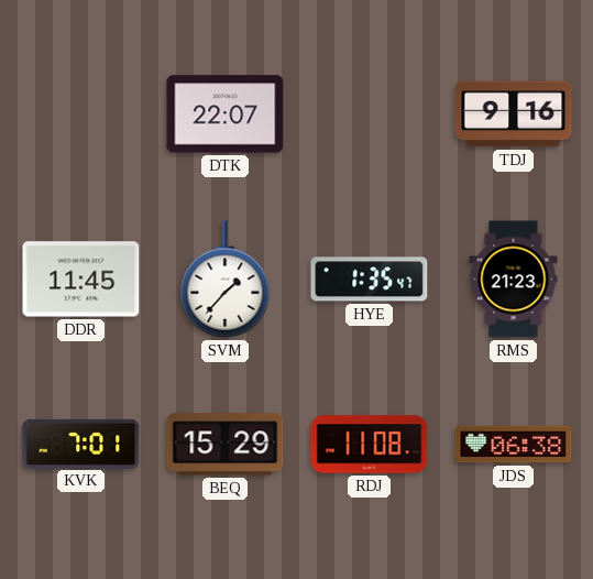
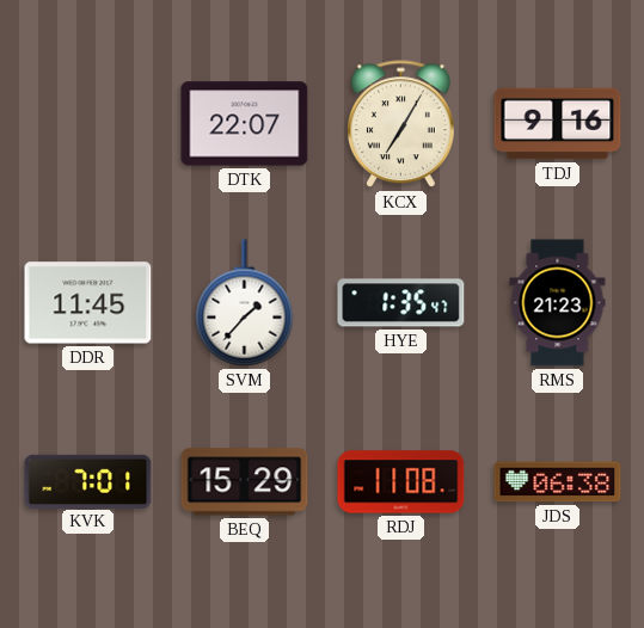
KCX: none -> 7:05 (400, 124)
